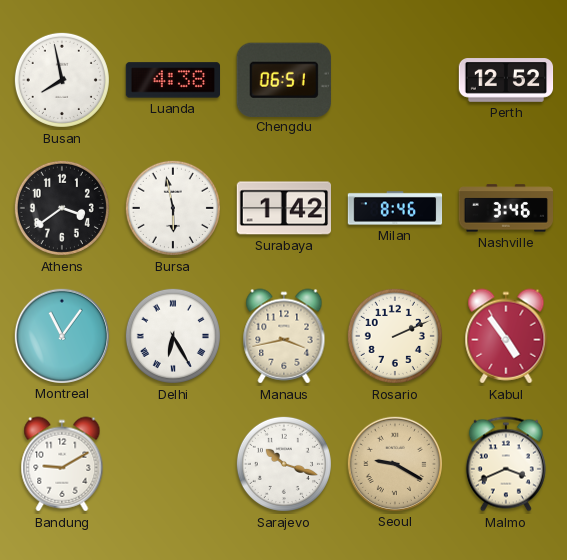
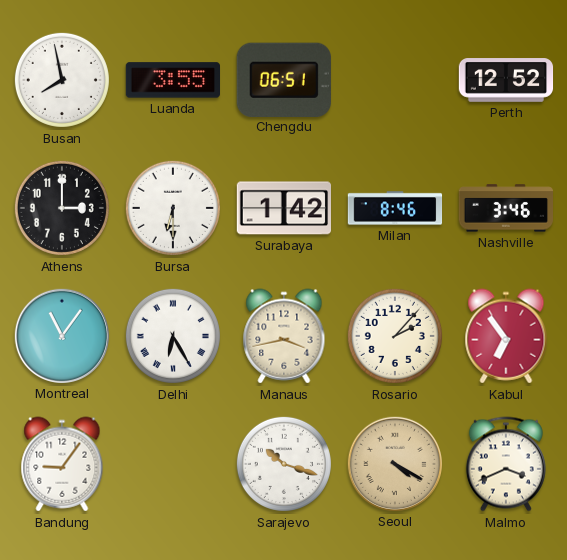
Luanda: 4:38 -> 3:55 (172, 80)
Athens: 3:39 -> 3:00 (62, 208)
Bursa: 5:58 -> 6:30 (173, 208)
Rosario: 2:11 -> 2:07 (395, 336)
Kabul: 4:54 -> 6:54 (506, 336)
Bandung: 9:10 -> 9:06 (62, 464)
Seoul: 9:20 -> 4:20 (394, 463)
